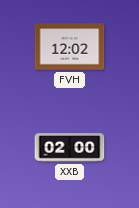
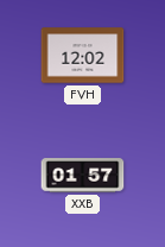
XXB: 02:00 -> 01:57 (83, 176)
